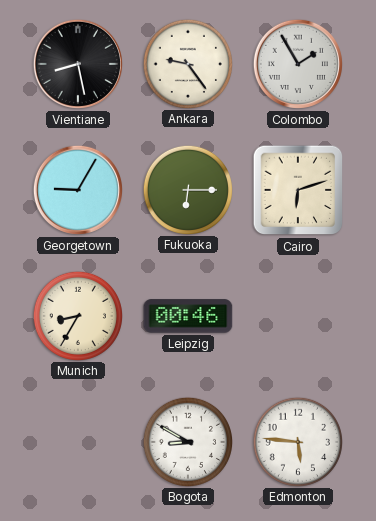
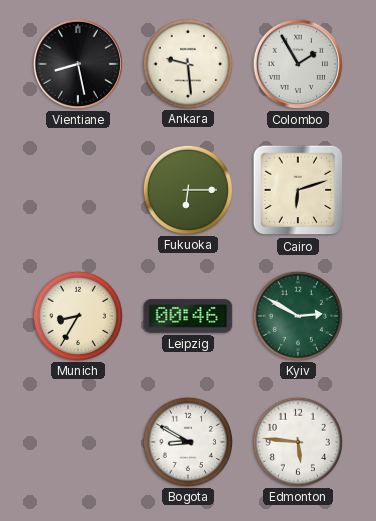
Ankara: 9:24 -> 9:29 (187, 63)
Georgetown: 9:05 -> none (78, 190)
Kyiv: none -> 2:50 (297, 315)
